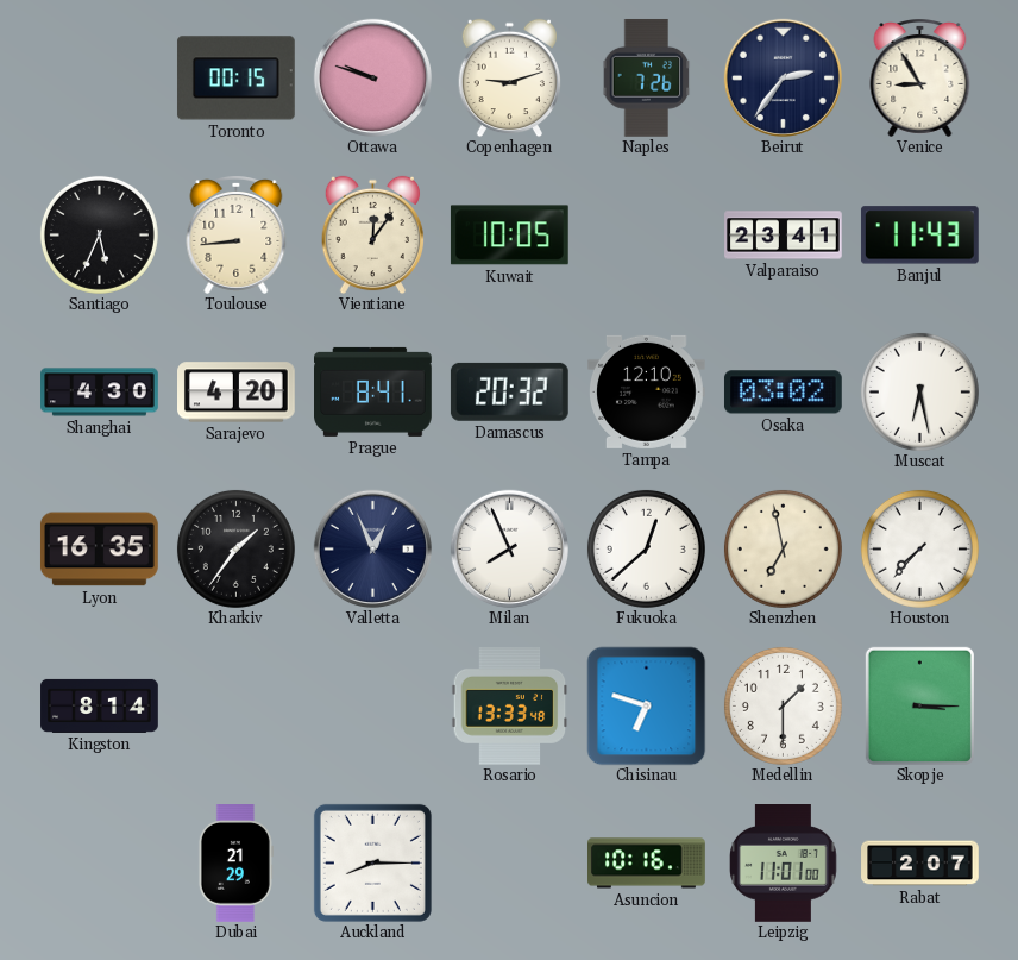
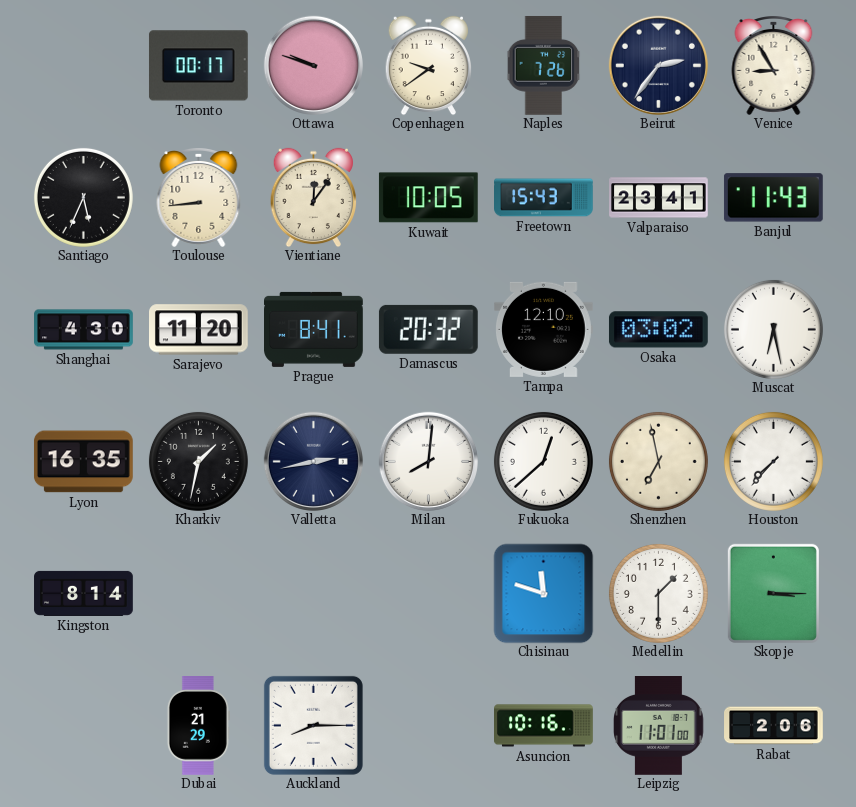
Toronto: 00:15 -> 00:17 (198, 66)
Copenhagen: 9:12 -> 9:39 (428, 65)
Freetown: none -> 15:43 (544, 198)
Sarajevo: 4:20 -> 11:20 (199, 330)
Kharkiv: 1:36 -> 1:32 (198, 461)
Valletta: 12:56 -> 2:43 (313, 461)
Milan: 7:56 -> 8:01 (428, 461)
Rosario: 13:33 -> none (510, 707)
Chisinau: 6:48 -> 11:48 (543, 593)
Rabat: 2:07 -> 2:06 (774, 726)
